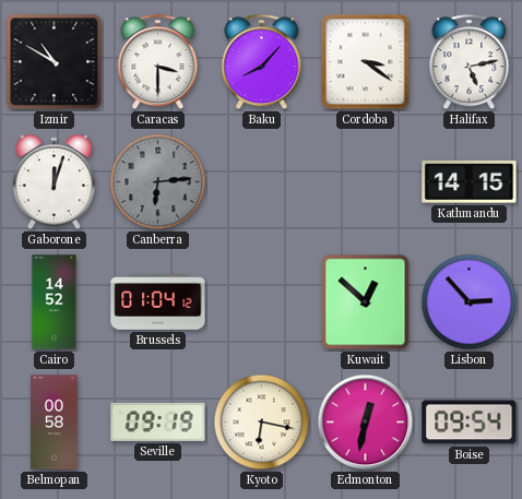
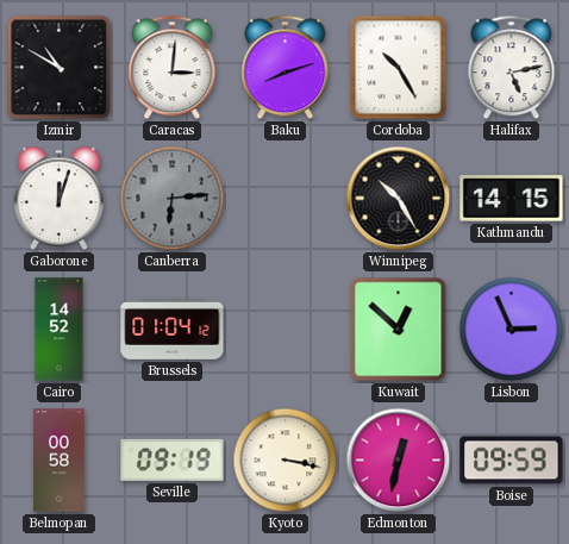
Caracas: 3:30 -> 3:01 (173, 68)
Baku: 8:07 -> 8:12 (286, 68)
Cordoba: 3:21 -> 10:25 (399, 68)
Winnipeg: none -> 10:25 (399, 199)
Lisbon: 2:53 -> 2:56 (512, 330)
Kyoto: 6:17 -> 3:17 (286, 461)
Boise: 09:54 -> 09:59 (512, 461)
